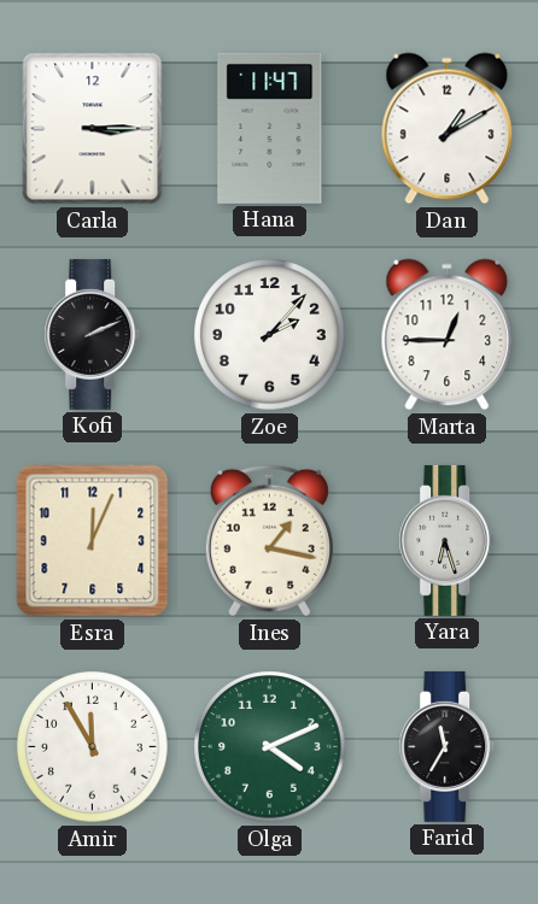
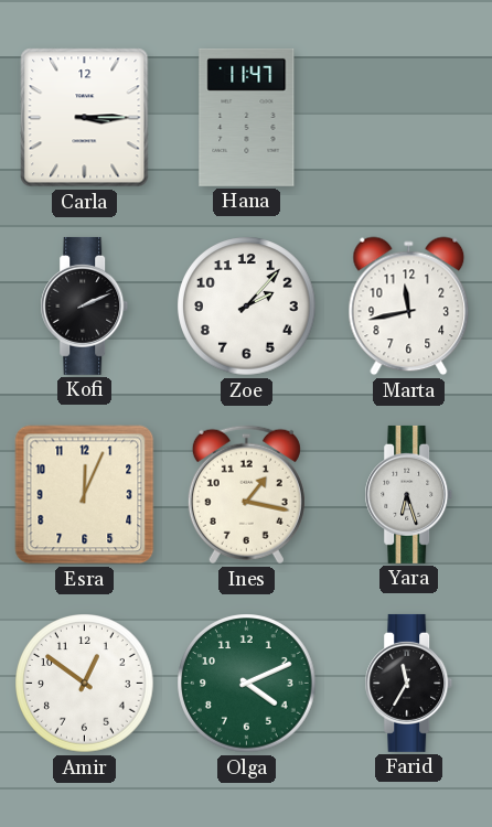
Dan: 1:10 -> none (448, 129)
Marta: 12:45 -> 11:43 (409, 307)
Amir: 11:55 -> 12:51 (85, 684)
